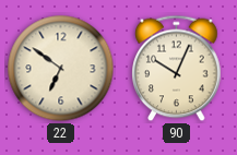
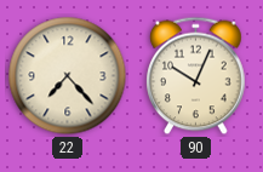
22: 6:51 -> 7:23 (68, 76)
